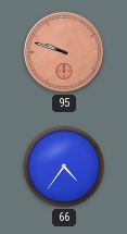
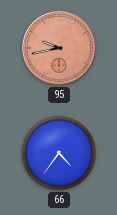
95: 9:48 -> 9:43 (59, 48)
